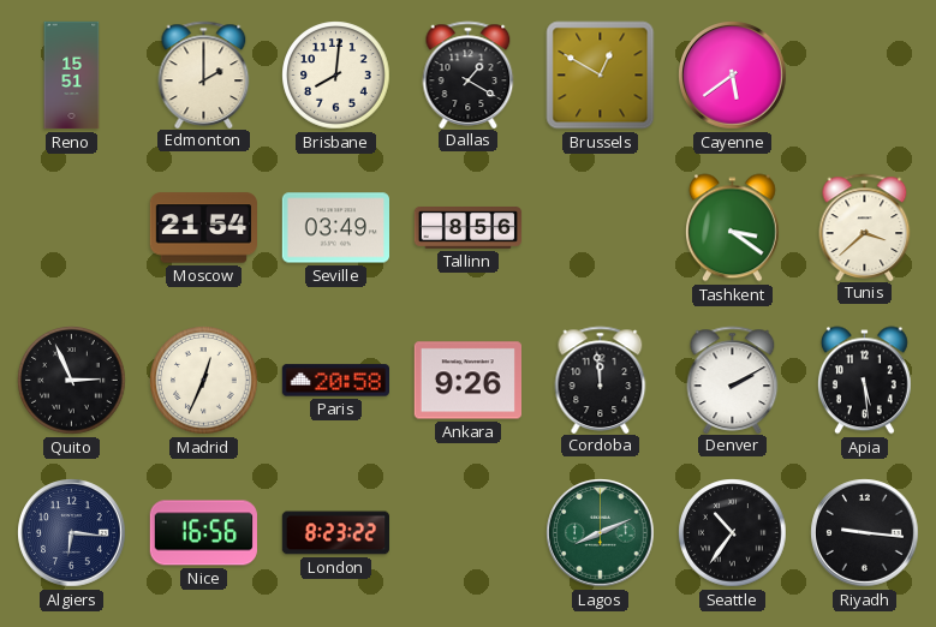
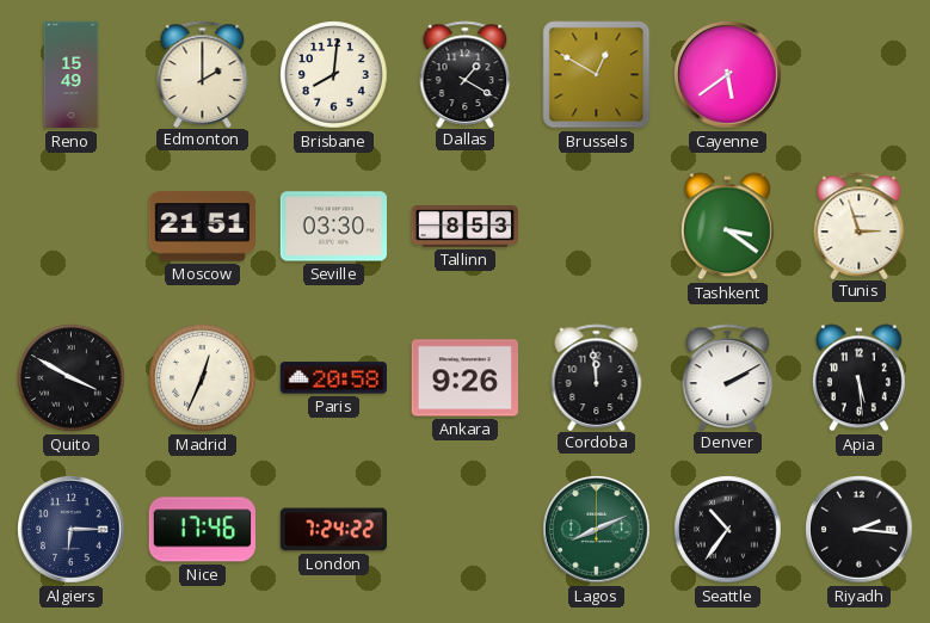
Reno: 15:51 -> 15:49 (72, 75)
Moscow: 21:54 -> 21:51 (202, 227)
Seville: 03:49 -> 03:30 (333, 227)
Tallinn: 8:56 -> 8:53 (466, 227)
Tunis: 3:38 -> 2:57 (860, 226)
Quito: 2:56 -> 3:50 (72, 378)
Algiers: 6:16 -> 6:15 (72, 530)
Nice: 16:56 -> 17:46 (202, 530)
London: 8:23 -> 7:24 (333, 530)
Riyadh: 9:16 -> 2:16 (860, 530)
